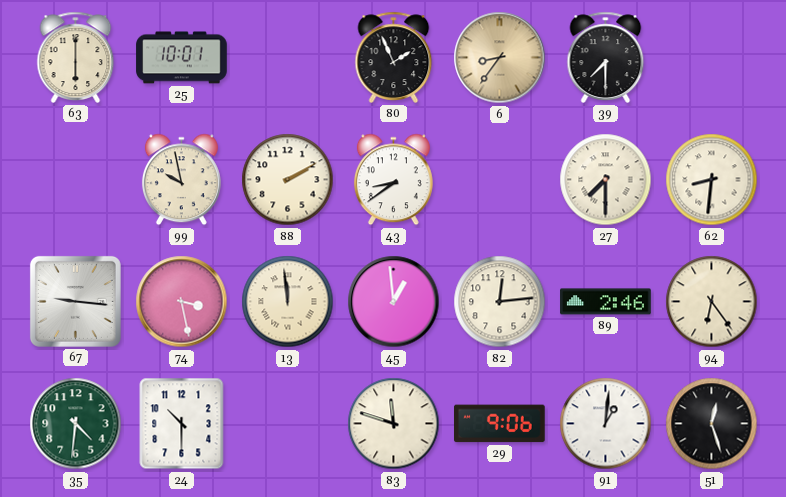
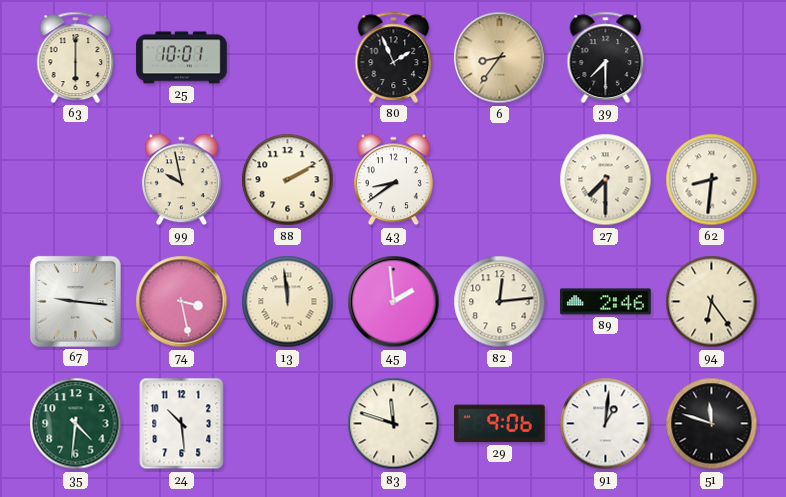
45: 12:59 -> 1:59 (394, 302)
24: 10:30 -> 10:29 (182, 424)
51: 12:27 -> 11:48 (712, 424)
